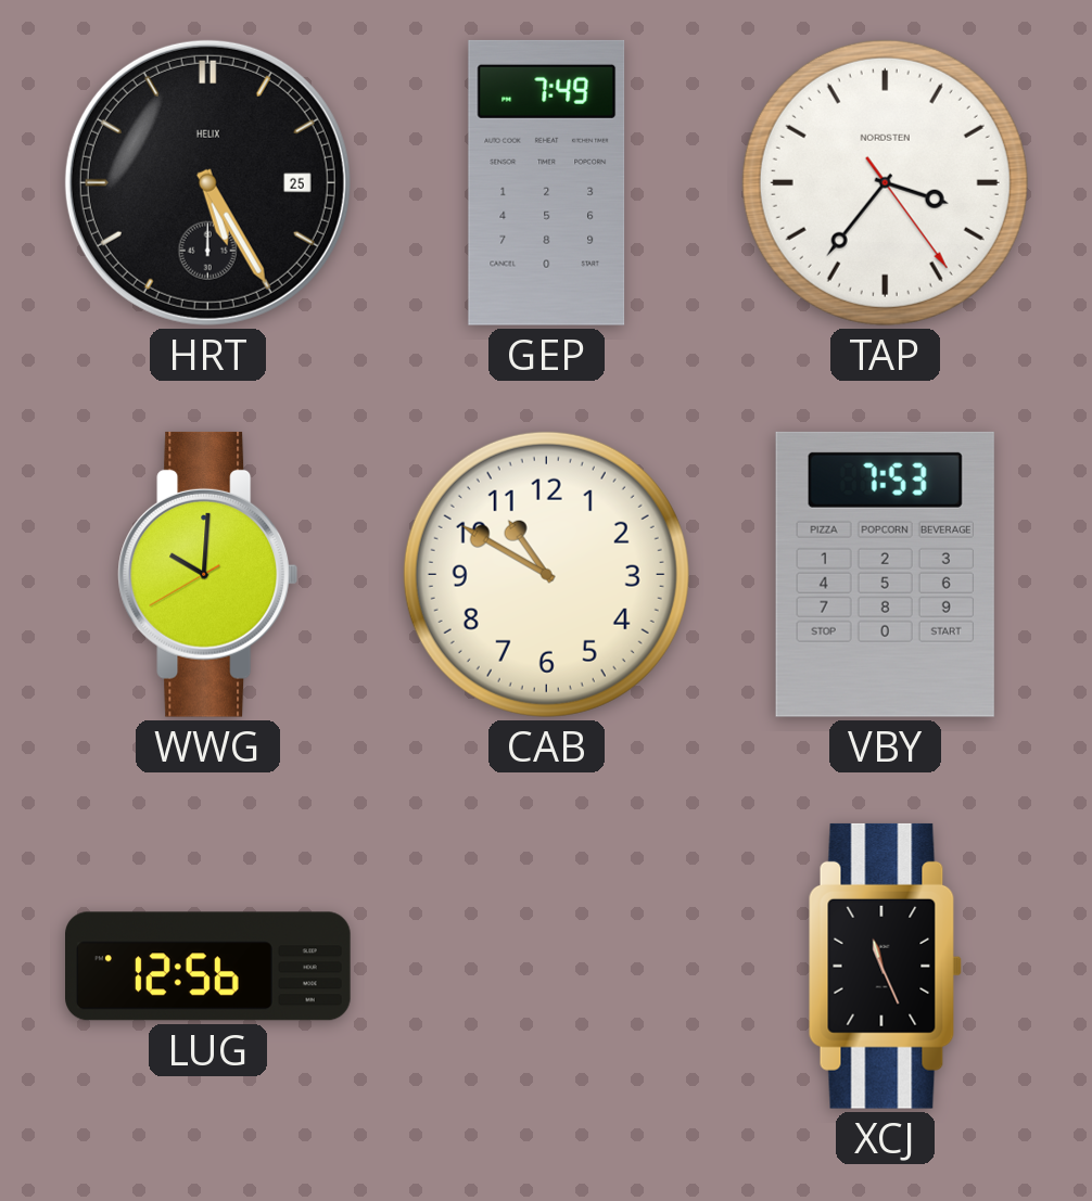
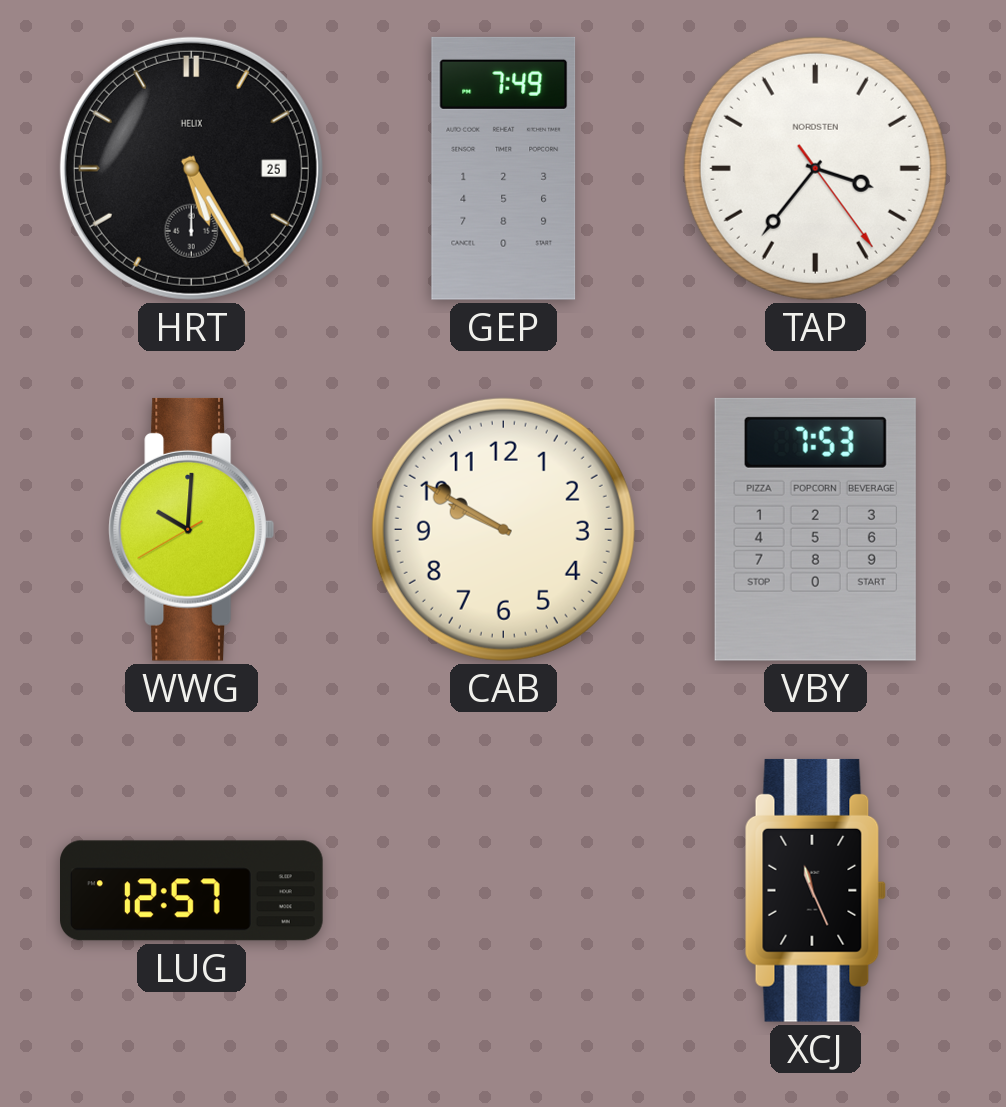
CAB: 10:50 -> 9:50 (503, 529)
LUG: 12:56 -> 12:57 (192, 891)
